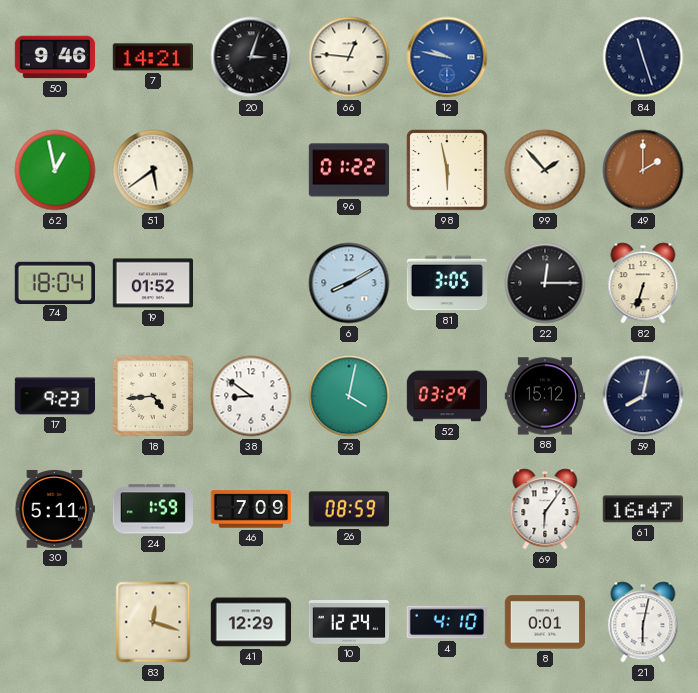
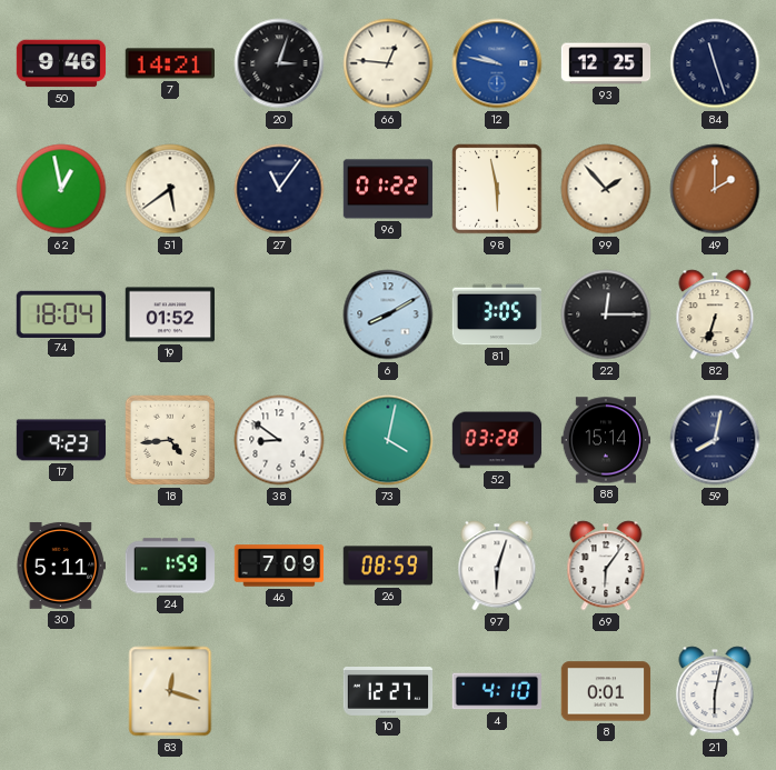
93: none -> 12:25 (606, 63)
27: none -> 11:06 (279, 189)
52: 03:29 -> 03:28 (497, 440)
88: 15:12 -> 15:14 (606, 440)
97: none -> 6:03 (497, 566)
61: 16:47 -> none (642, 509)
41: 12:29 -> none (251, 622)
10: 12:24 -> 12:27 (388, 692)
